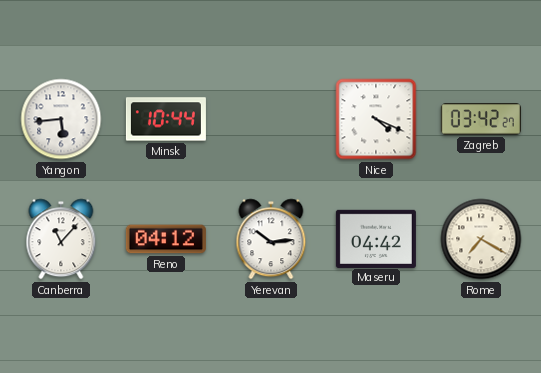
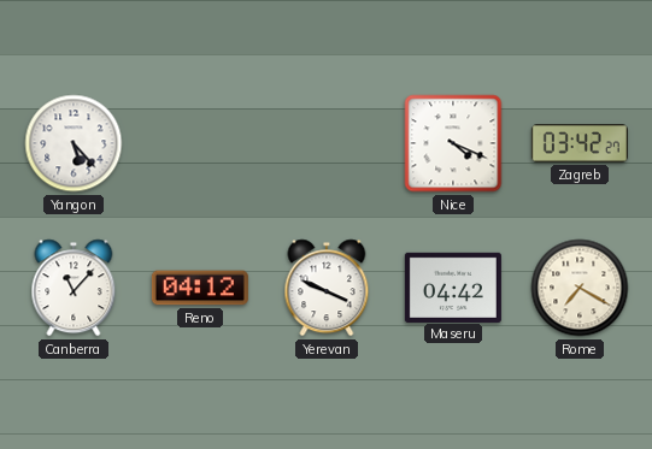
Yangon: 5:44 -> 5:23 (74, 143)
Minsk: 10:44 -> none (166, 119)
Yerevan: 10:14 -> 3:49 (327, 288)
